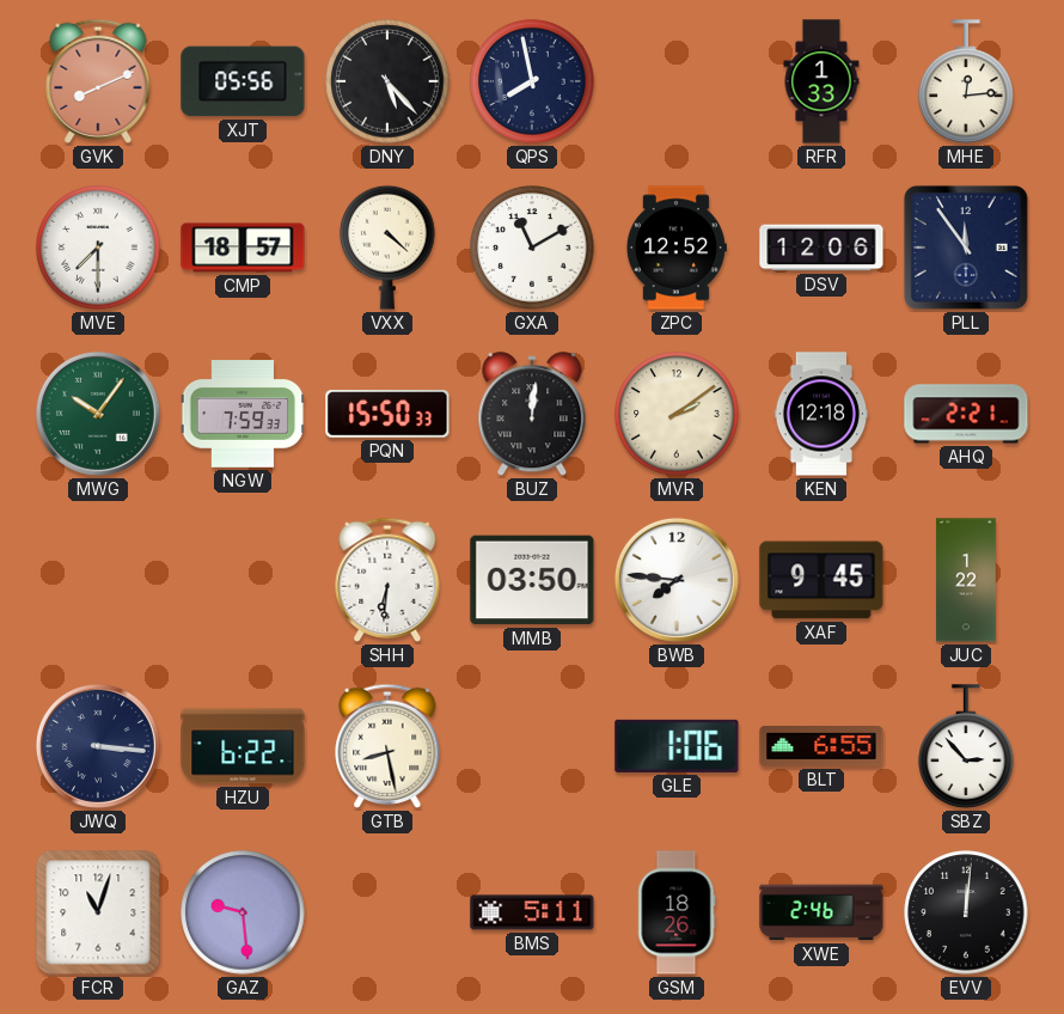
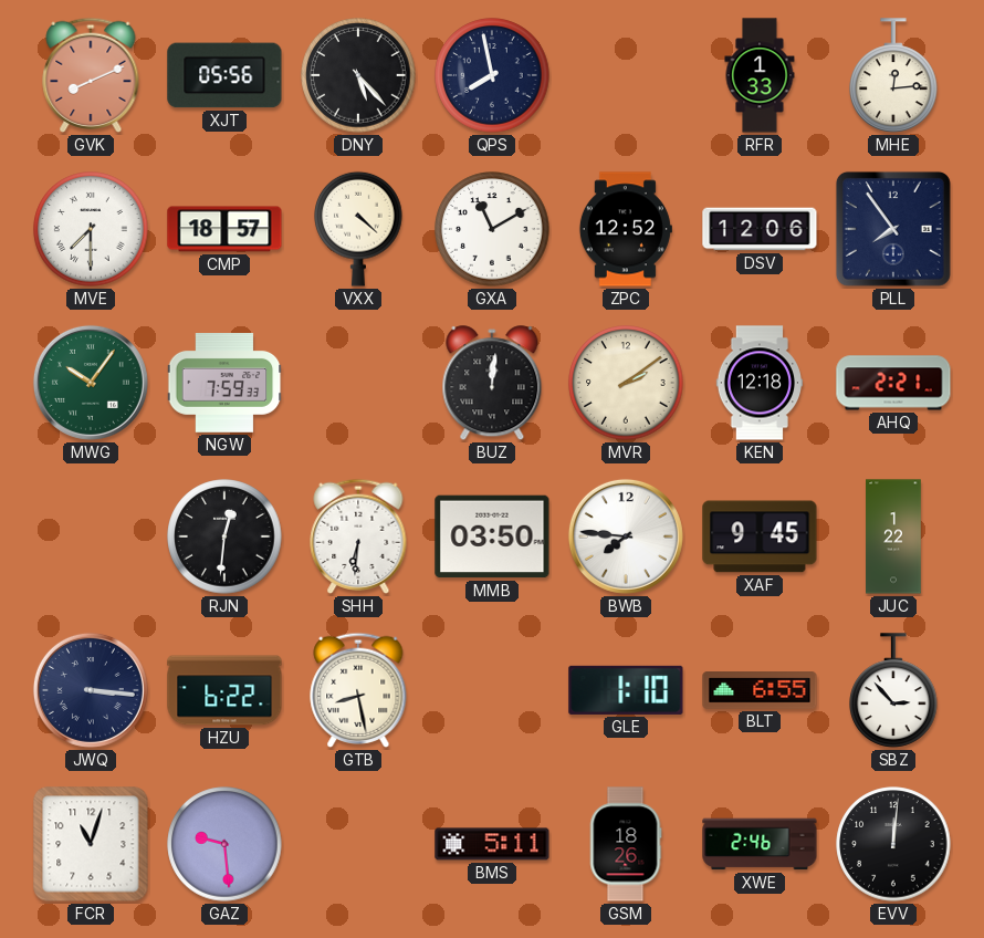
PLL: 11:54 -> 7:54 (893, 229)
PQN: 15:50 -> none (387, 415)
RJN: none -> 12:31 (224, 536)
GLE: 1:06 -> 1:10 (626, 690)
